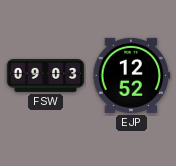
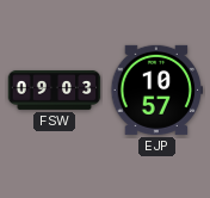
EJP: 12:52 -> 10:57 (157, 89)
